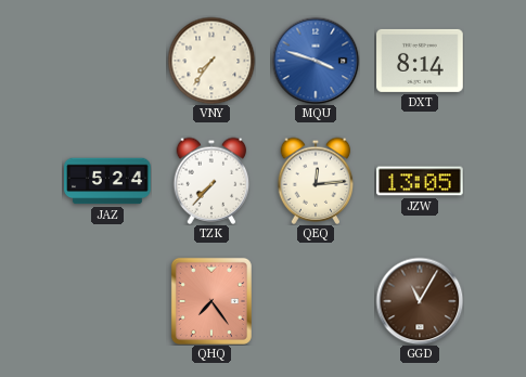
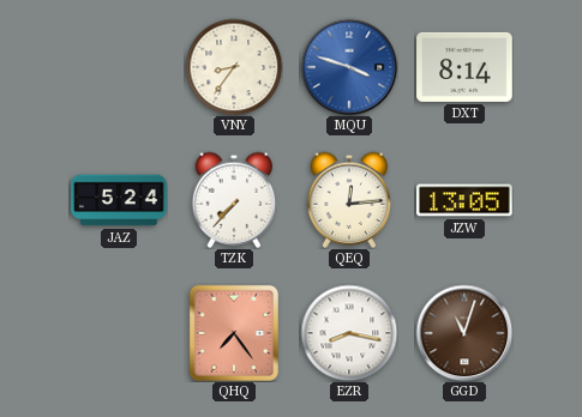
VNY: 7:36 -> 8:36 (234, 67)
EZR: none -> 8:17 (349, 333)
GGD: 11:05 -> 11:03 (464, 333)
